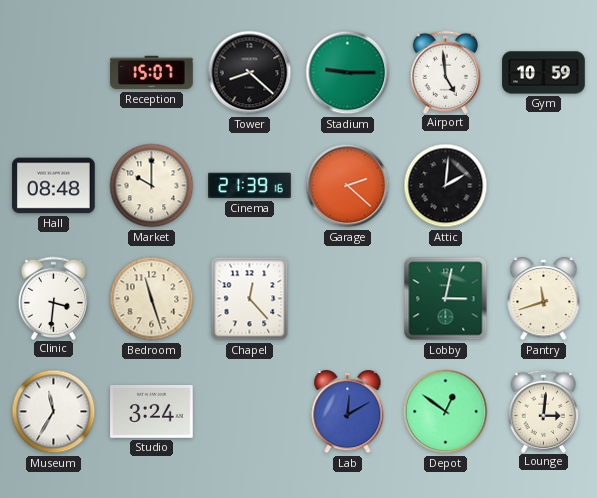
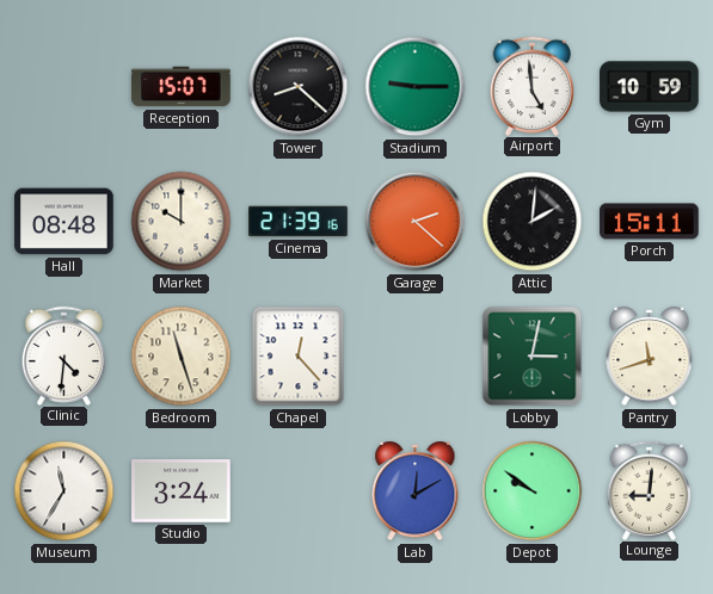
Porch: none -> 15:11 (650, 222)
Clinic: 3:31 -> 4:31 (64, 355)
Depot: 12:51 -> 9:51 (533, 491)
Lounge: 3:01 -> 9:01 (650, 490)
